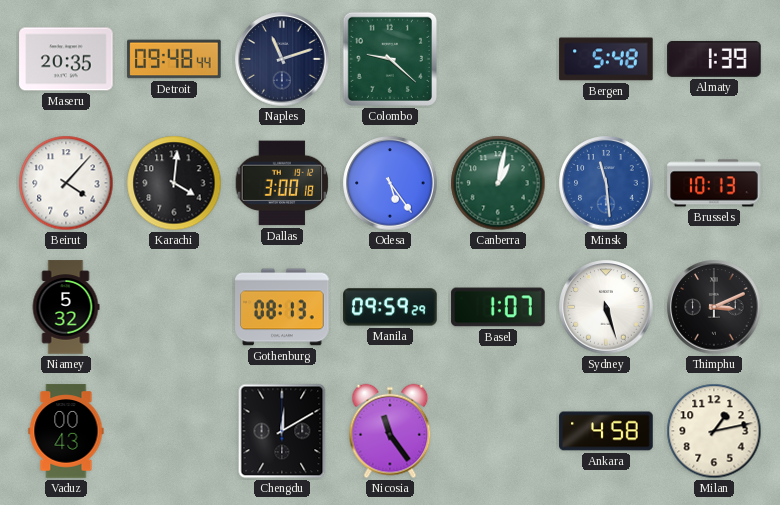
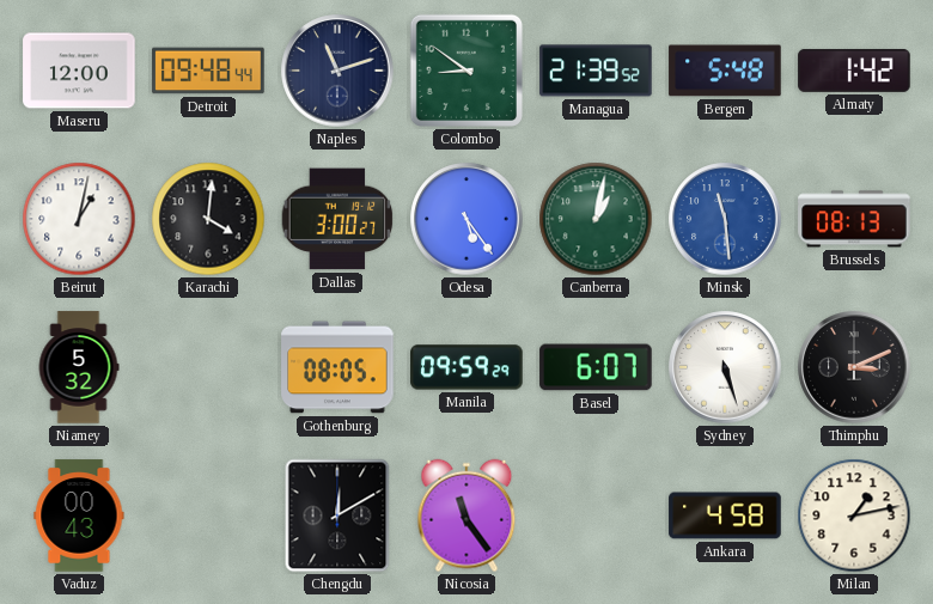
Maseru: 20:35 -> 12:00 (79, 71)
Colombo: 9:22 -> 8:51 (466, 71)
Managua: none -> 21:39 (596, 71)
Almaty: 1:39 -> 1:42 (854, 71)
Beirut: 4:07 -> 1:02 (79, 219)
Dallas: 3:00:18 -> 3:00:27 (337, 219)
Brussels: 10:13 -> 08:13 (854, 219)
Gothenburg: 08:13 -> 08:05 (337, 367)
Basel: 1:07 -> 6:07 (596, 367)
